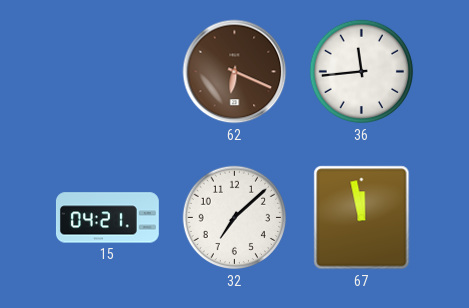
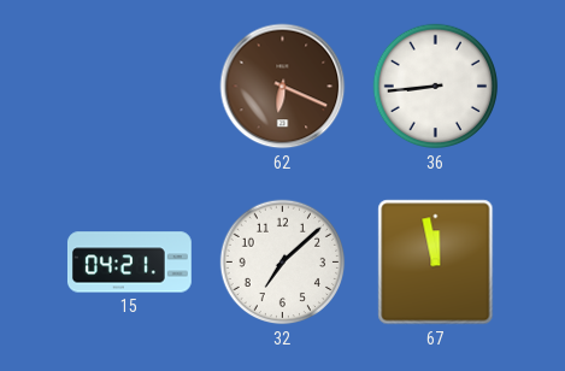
36: 11:44 -> 8:44 (436, 87)
